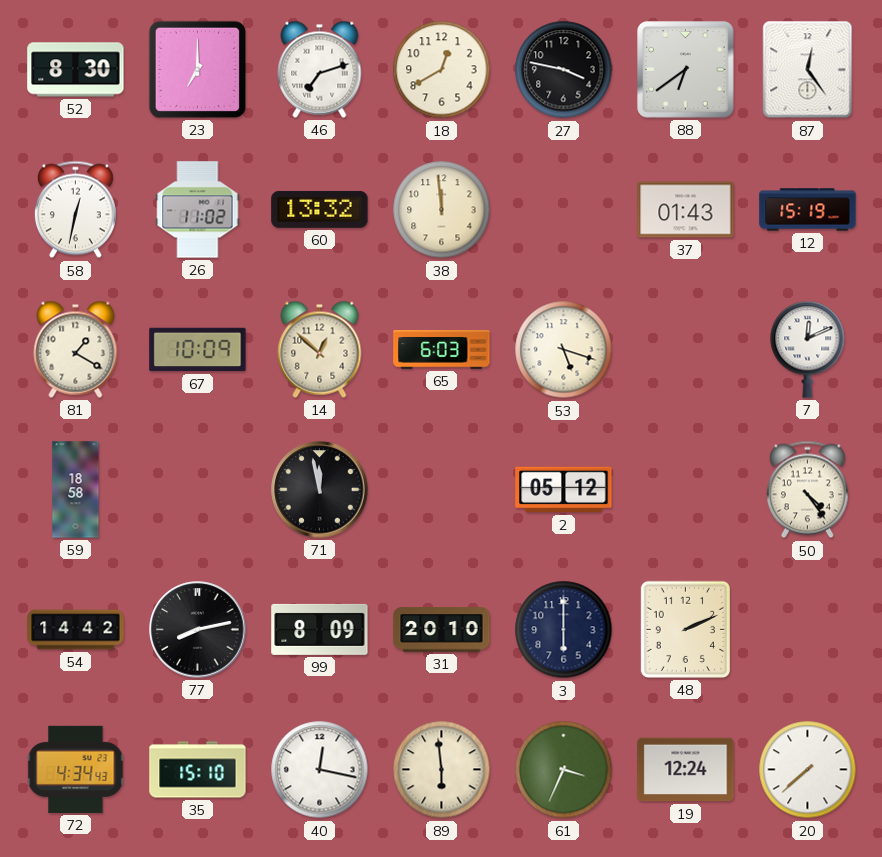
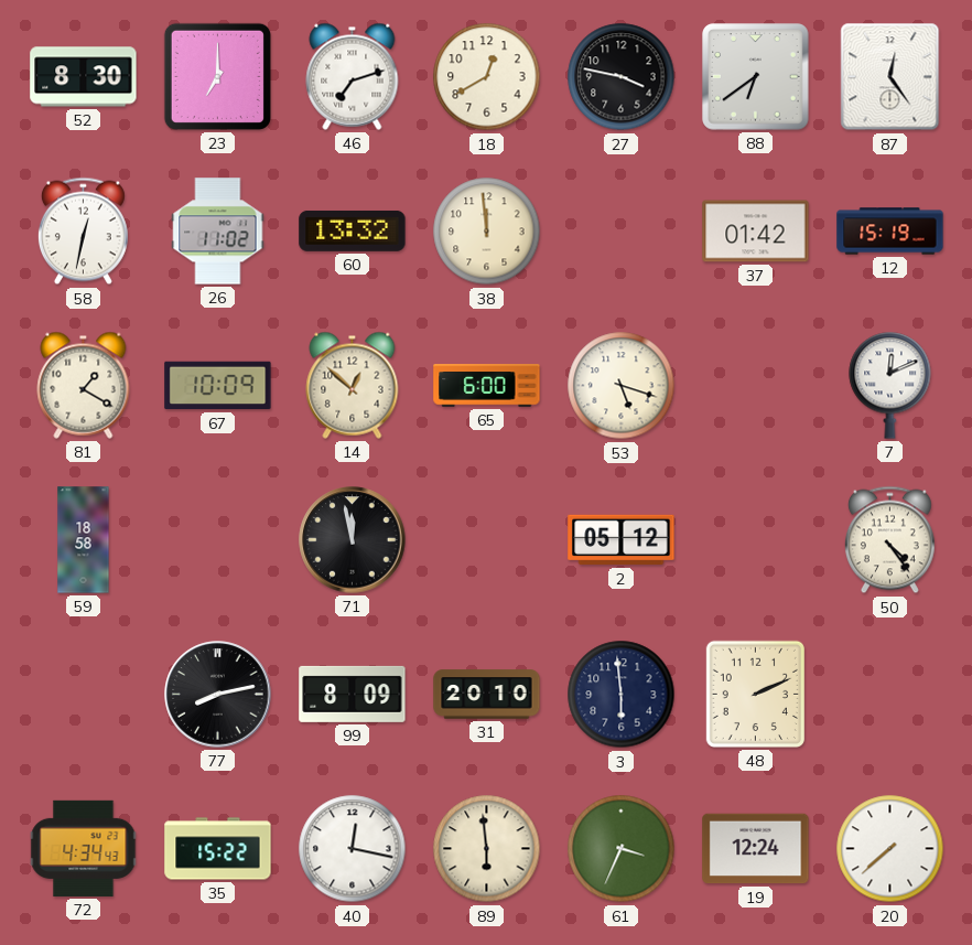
37: 01:43 -> 01:42 (756, 232)
65: 6:03 -> 6:00 (487, 386)
54: 14:42 -> none (76, 630)
3: 6:00 -> 5:59 (622, 695)
35: 15:10 -> 15:22 (218, 849)
